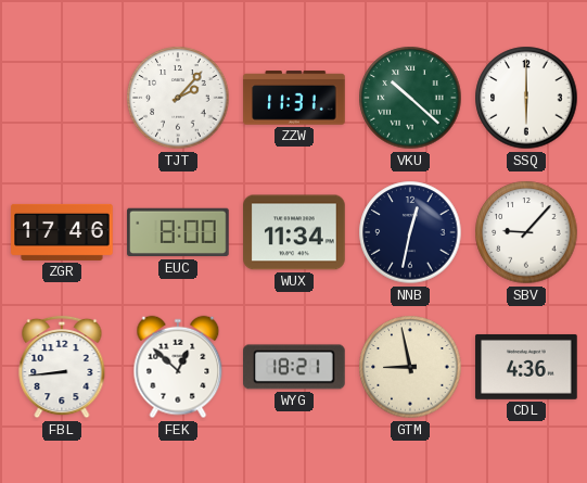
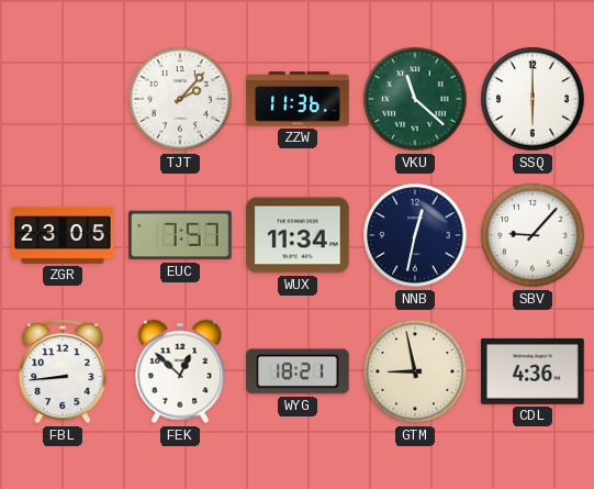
ZZW: 11:31 -> 11:36 (298, 99)
VKU: 10:22 -> 11:22 (415, 99)
ZGR: 17:46 -> 23:05 (63, 235)
EUC: 8:00 -> 7:57 (180, 235)
